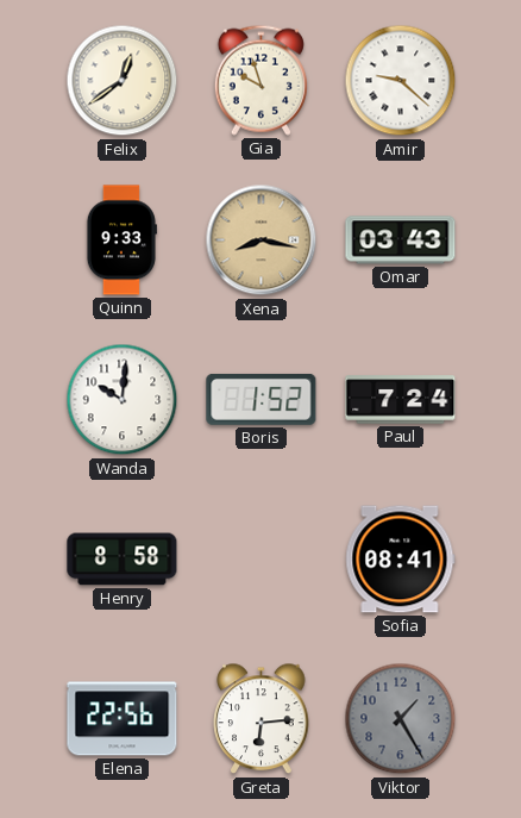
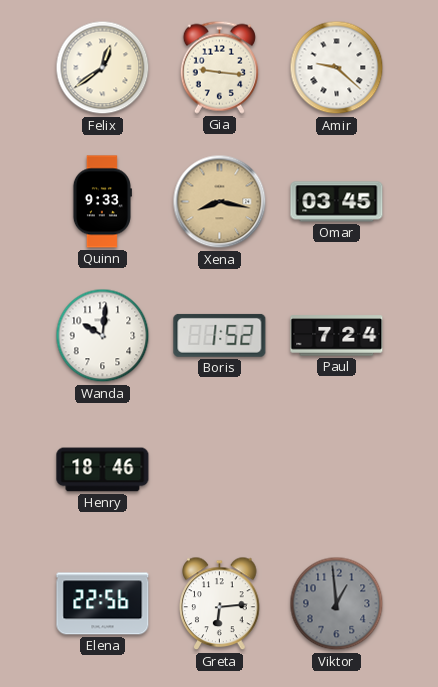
Gia: 9:57 -> 9:16 (219, 67)
Omar: 03:43 -> 03:45 (337, 202)
Henry: 8:58 -> 18:46 (103, 470)
Sofia: 08:41 -> none (401, 560)
Viktor: 1:25 -> 12:59 (337, 604)
